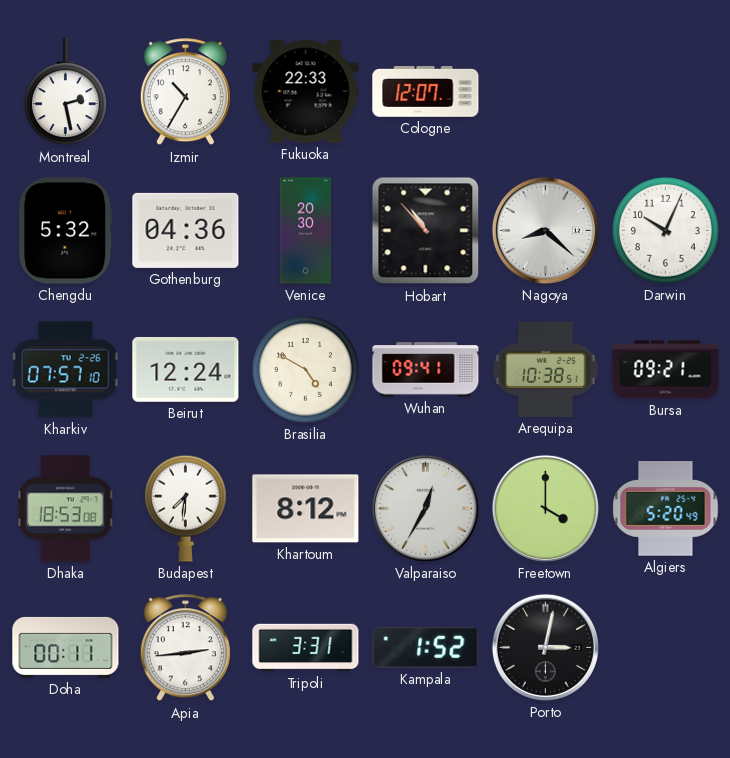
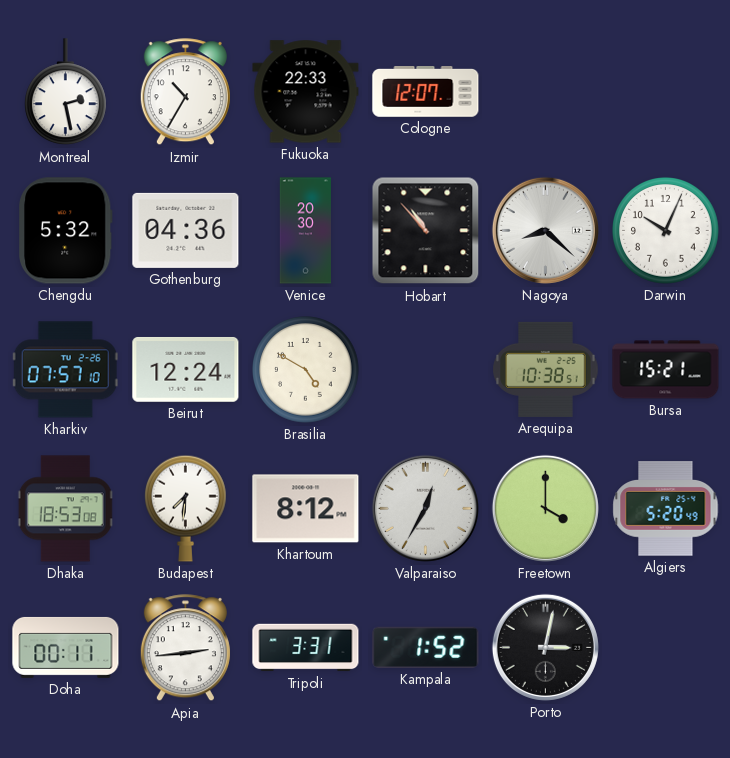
Wuhan: 09:41 -> none (426, 370)
Bursa: 09:21 -> 15:21 (666, 370)
